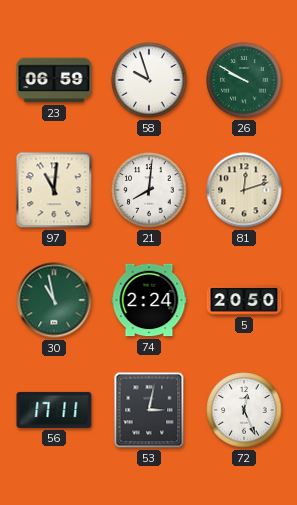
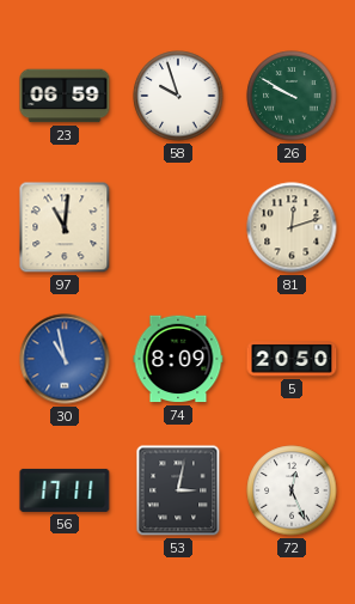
21: 8:01 -> none (149, 190)
30 dial: green -> blue (65, 359)
74: 2:24 -> 8:09 (178, 359)
